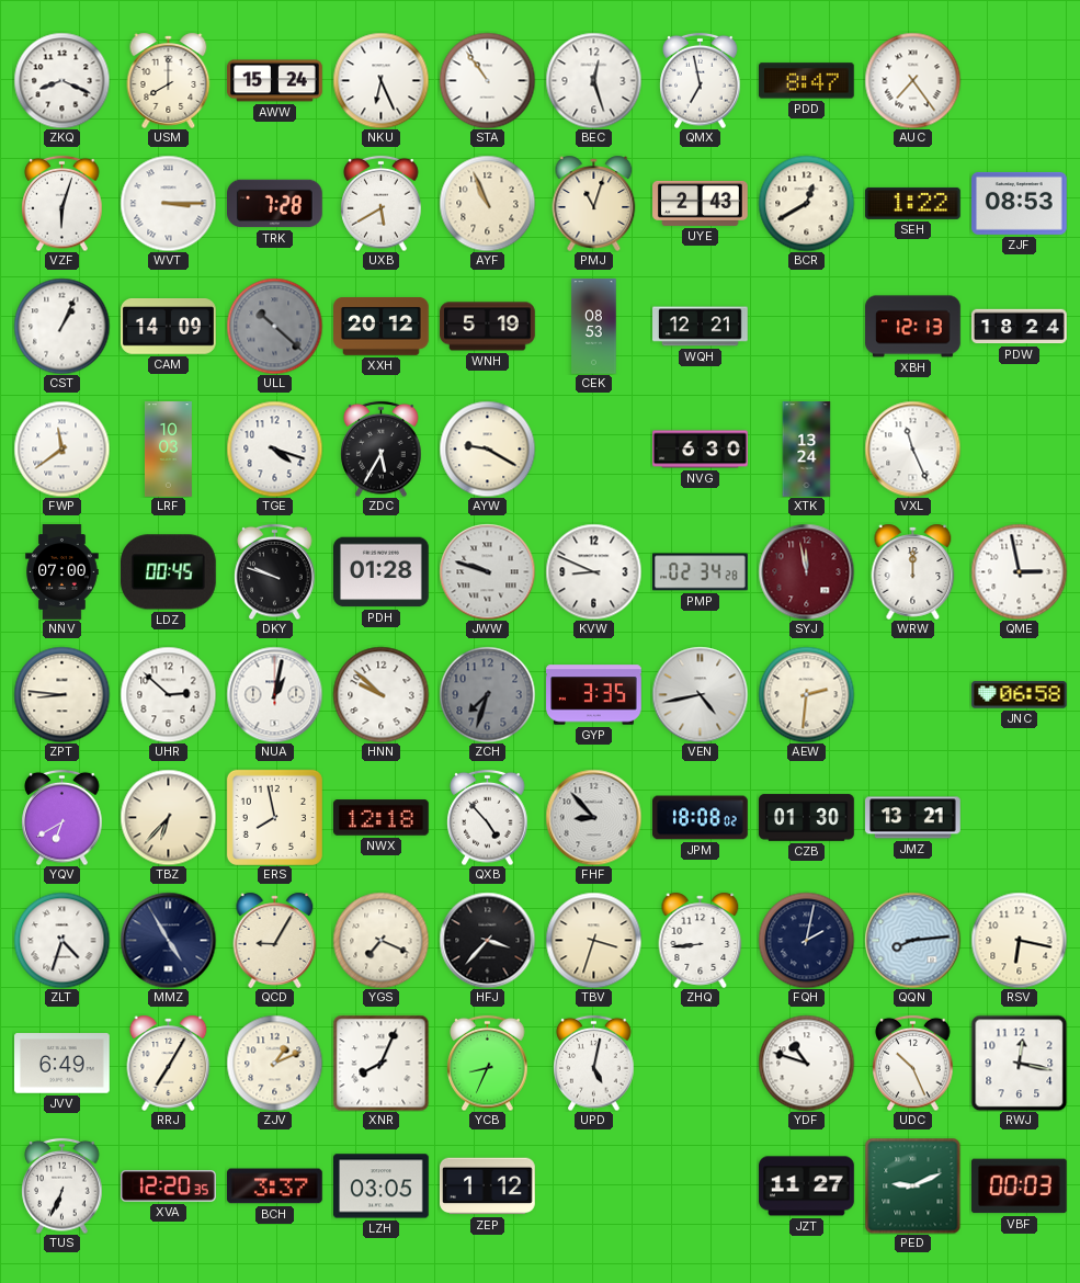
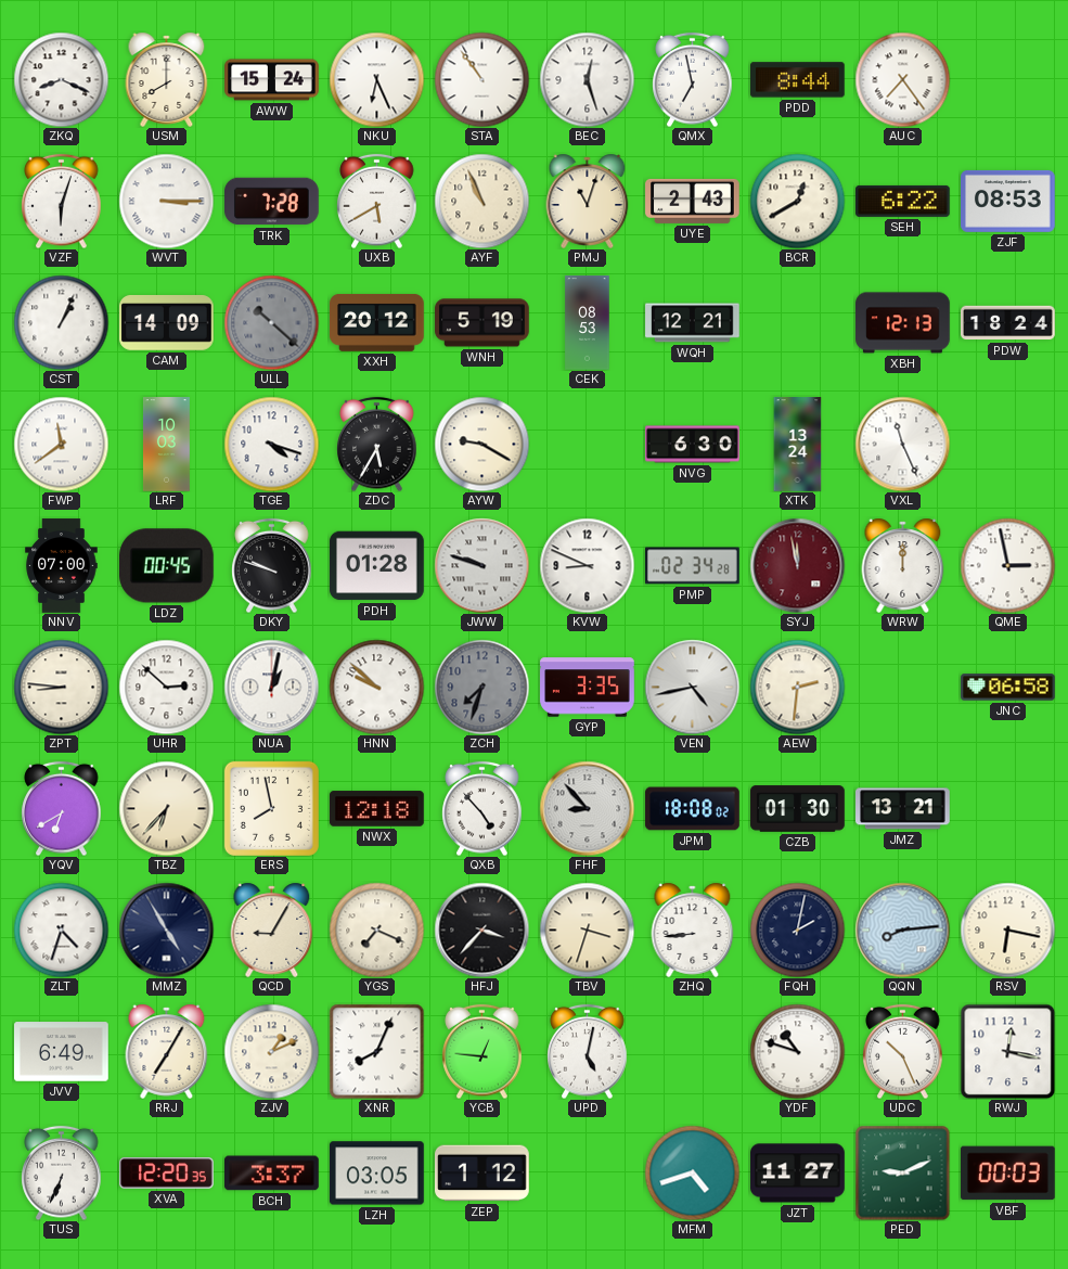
PDD: 8:47 -> 8:44 (798, 80)
SEH: 1:22 -> 6:22 (903, 201)
YCB: 8:34 -> 12:46 (482, 1051)
MFM: none -> 4:42 (692, 1172)
